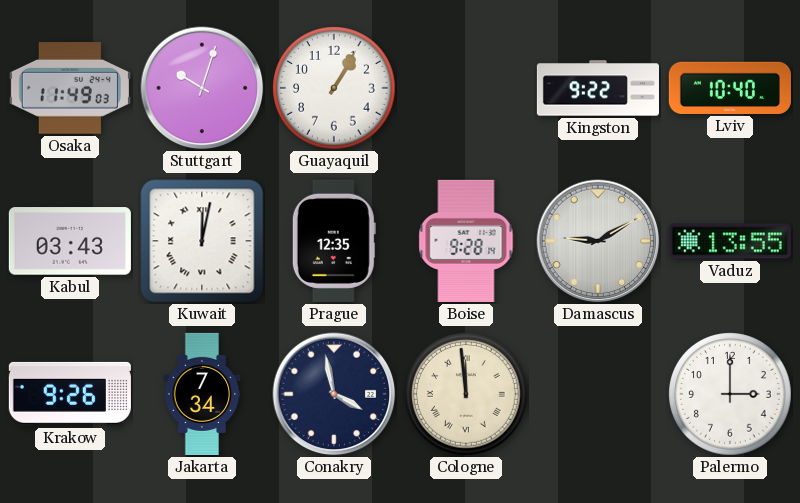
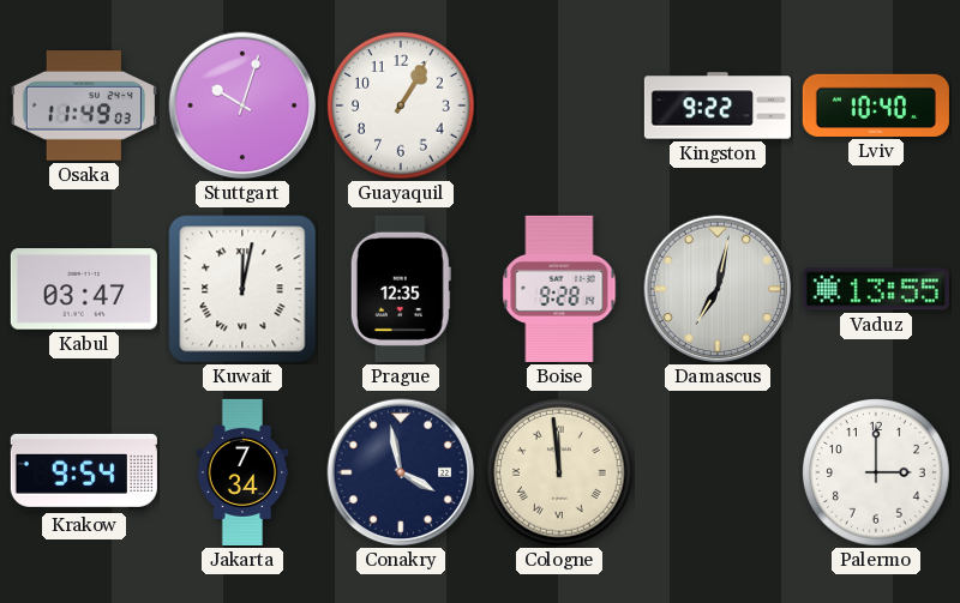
Kabul: 03:43 -> 03:47 (84, 289)
Damascus: 9:10 -> 7:02 (718, 289)
Krakow: 9:26 -> 9:54 (84, 472)
